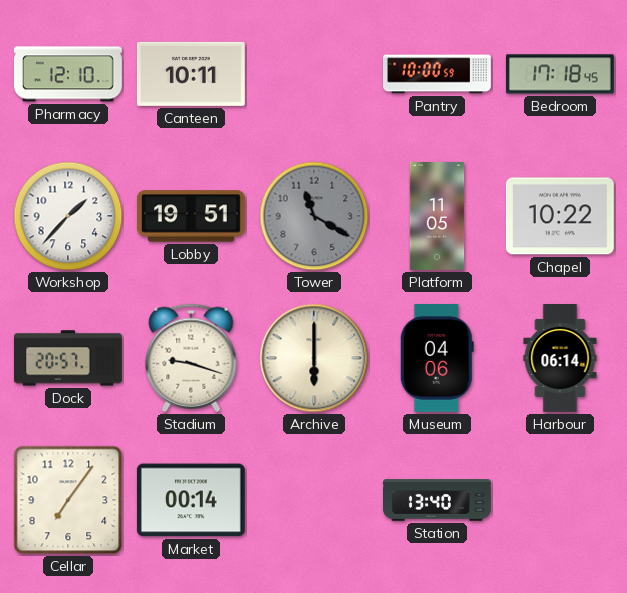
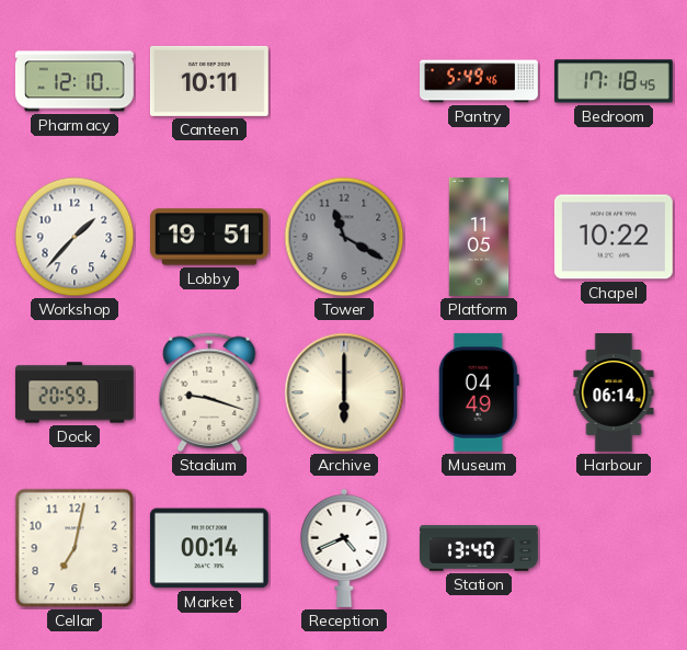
Pantry: 10:00 -> 5:49 (480, 81)
Dock: 20:57 -> 20:59 (75, 392)
Museum: 04:06 -> 04:49 (479, 392)
Cellar: 7:06 -> 7:02 (75, 548)
Reception: none -> 4:41 (344, 548)
